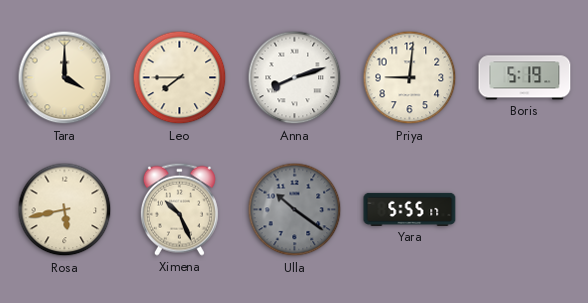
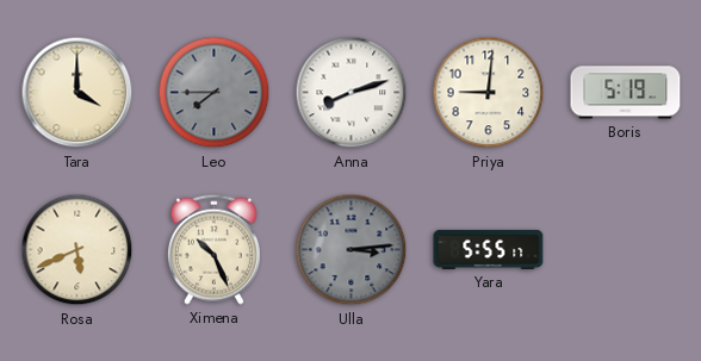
Leo dial: cream -> grey (215, 93)
Rosa: 5:43 -> 5:41 (77, 250)
Ulla: 10:21 -> 3:14 (352, 250)
